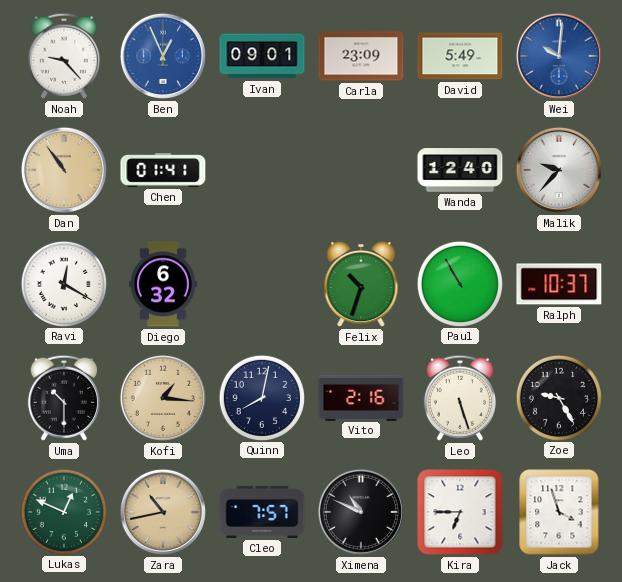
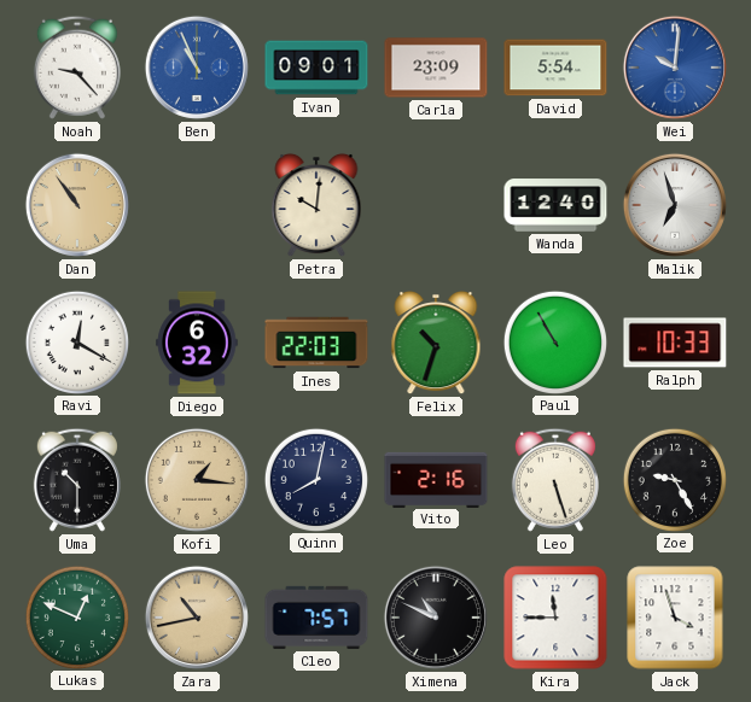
Ben: 12:56 -> 10:56 (197, 68)
David: 5:49 -> 5:54 (555, 68)
Chen: 01:41 -> none (163, 170)
Petra: none -> 10:01 (316, 205)
Malik: 9:37 -> 6:57 (675, 205)
Ines: none -> 22:03 (316, 343)
Ralph: 10:37 -> 10:33 (675, 343)
Kira: 6:45 -> 11:45 (555, 618)
